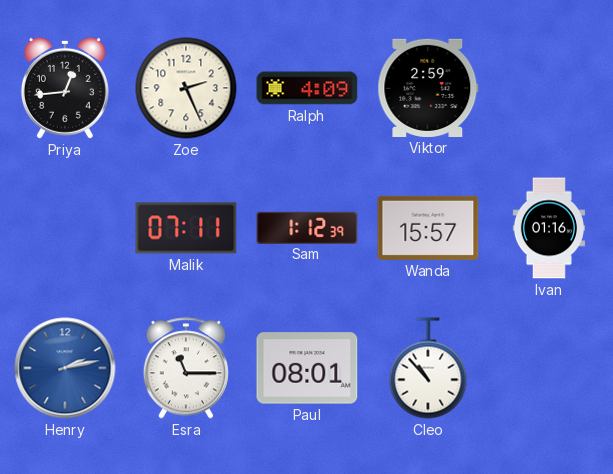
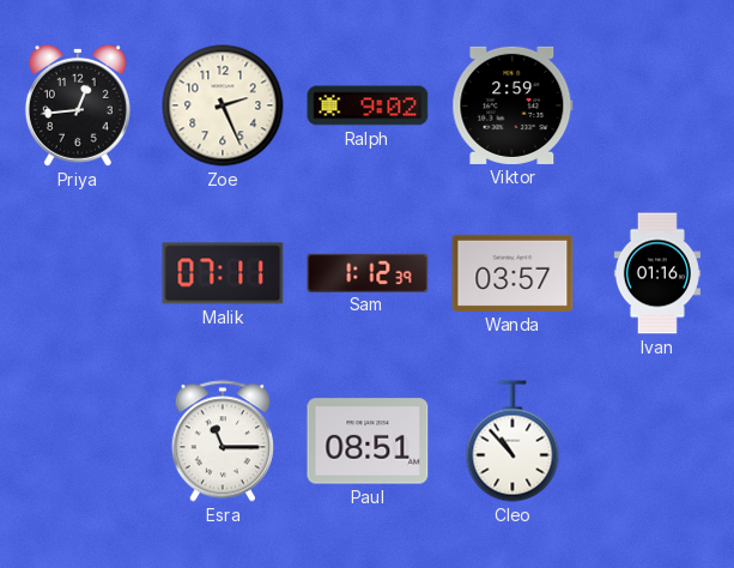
Ralph: 4:09 -> 9:02 (368, 105)
Wanda: 15:57 -> 03:57 (512, 273)
Henry: 2:13 -> none (65, 368)
Paul: 08:01 -> 08:51 (368, 441)
